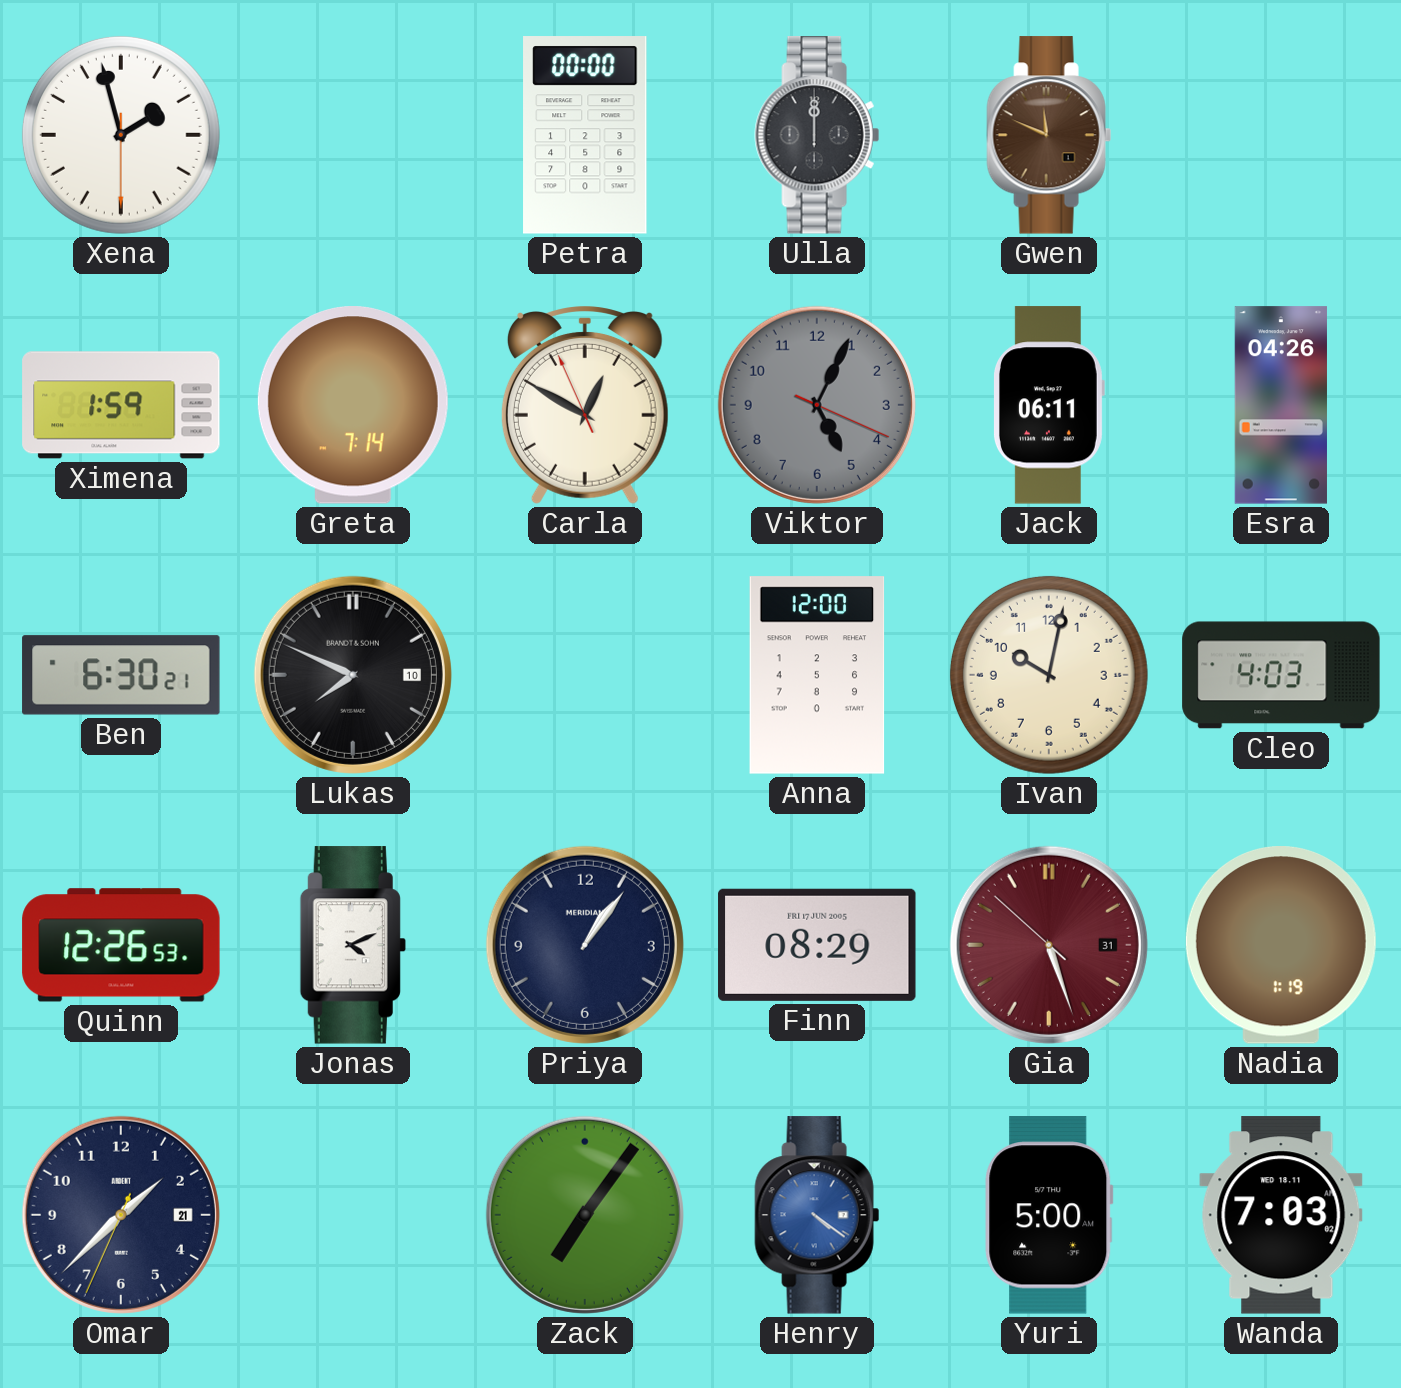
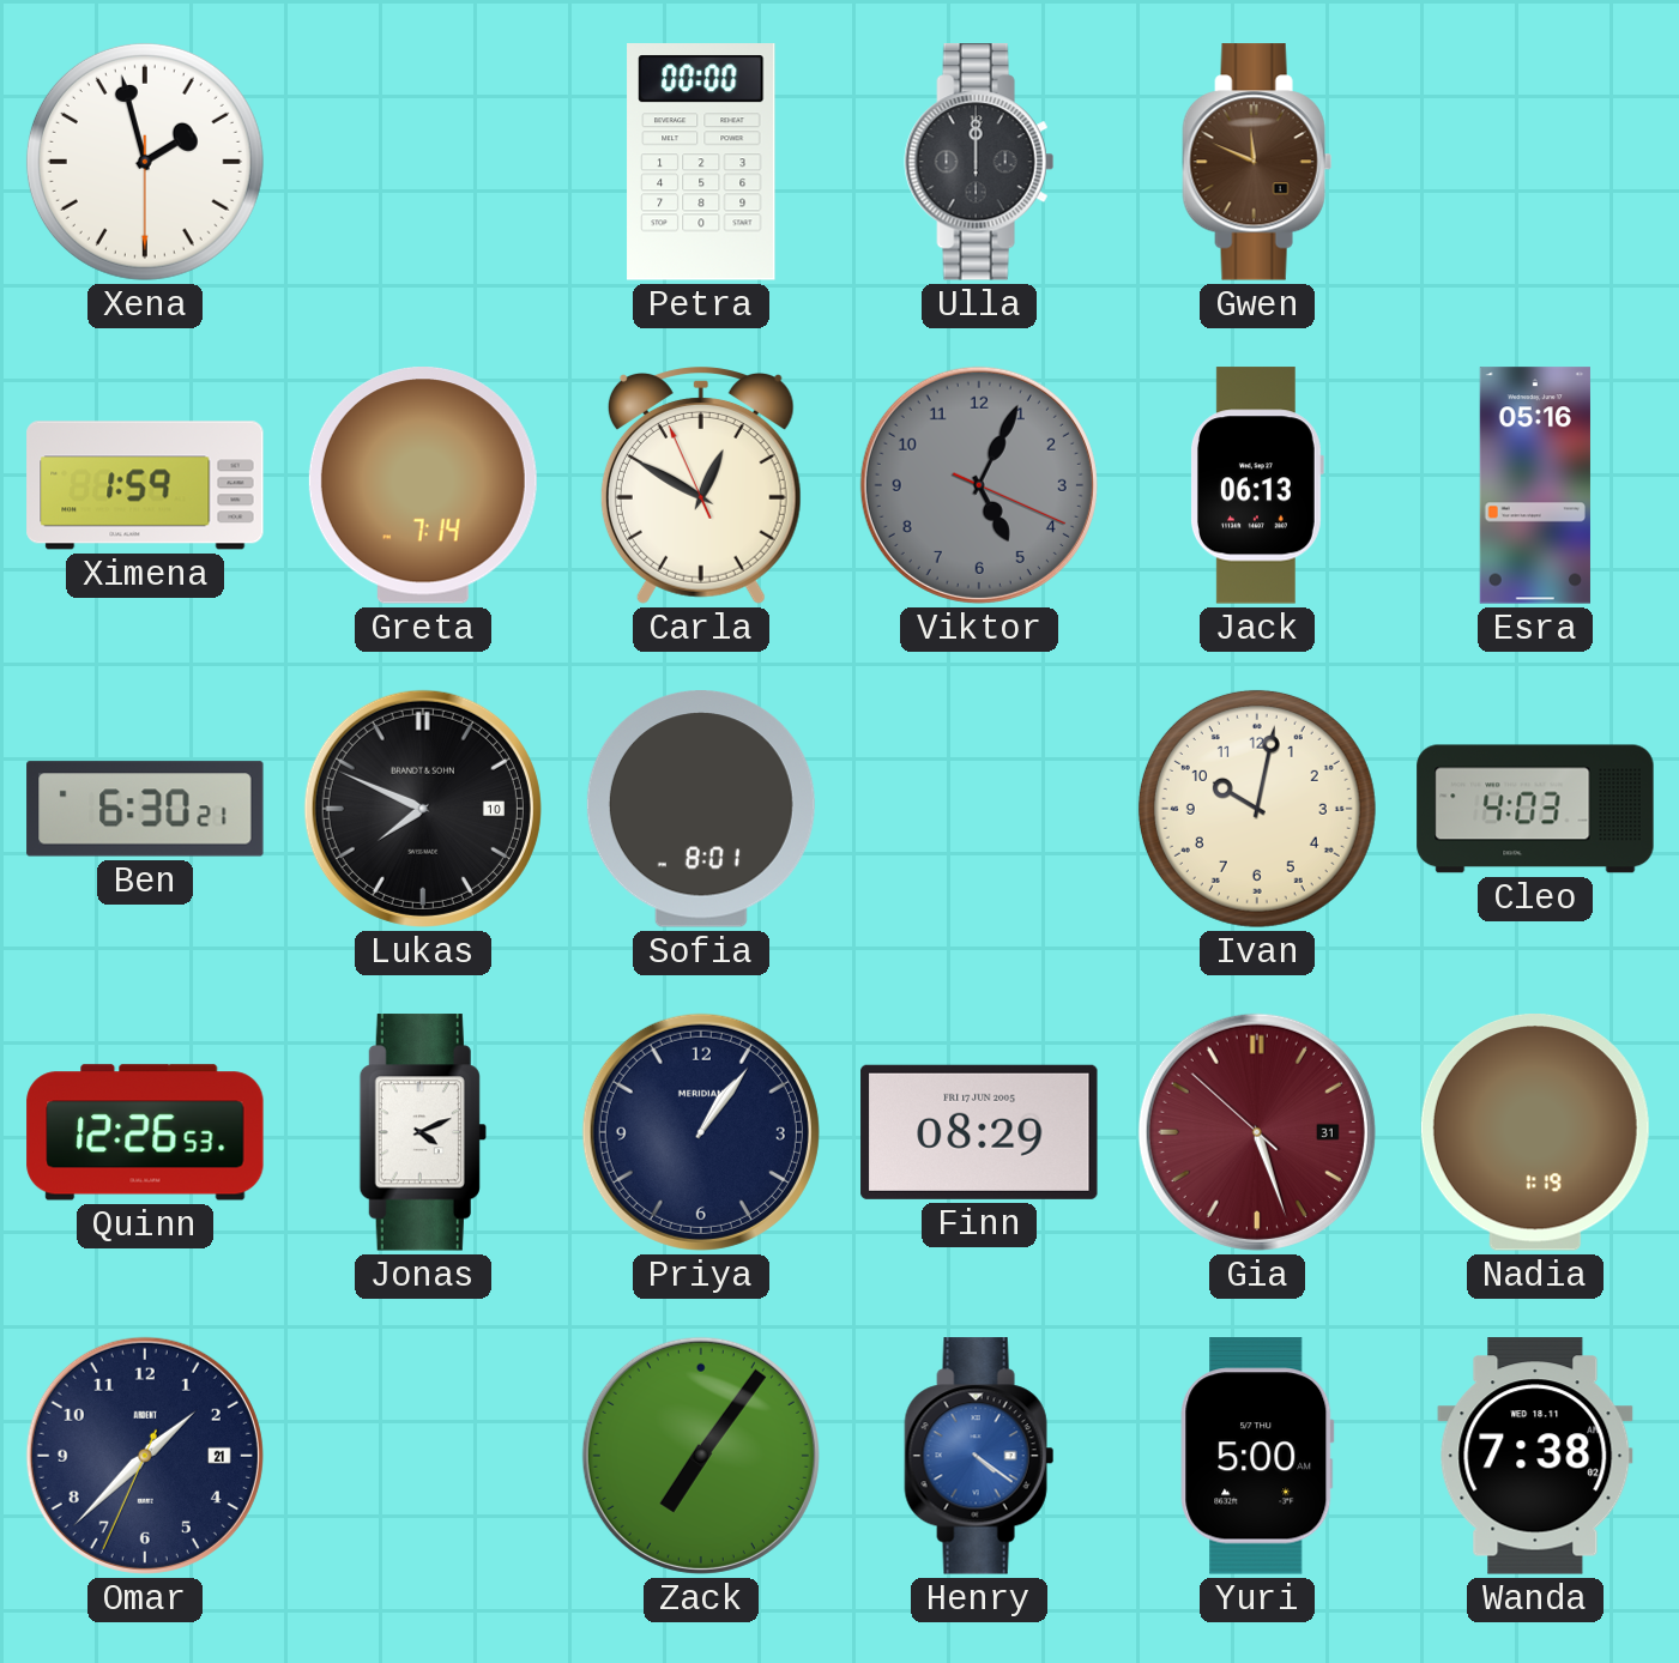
Jack: 06:11 -> 06:13 (1257, 485)
Esra: 04:26 -> 05:16 (1534, 485)
Sofia: none -> 8:01 (701, 809)
Anna: 12:00 -> none (817, 675)
Wanda: 7:03 -> 7:38 (1535, 1456)
